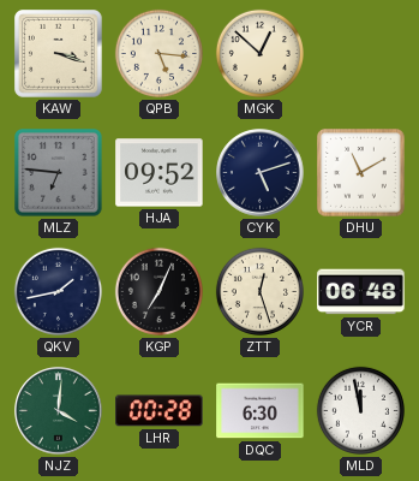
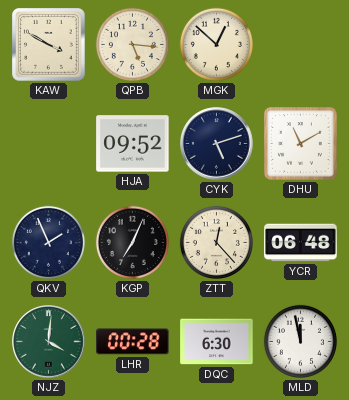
KAW: 3:18 -> 3:50 (49, 45)
MLZ: 6:46 -> none (59, 173)
QKV: 1:43 -> 1:56 (48, 242)
ZTT: 12:27 -> 12:23 (216, 242)
